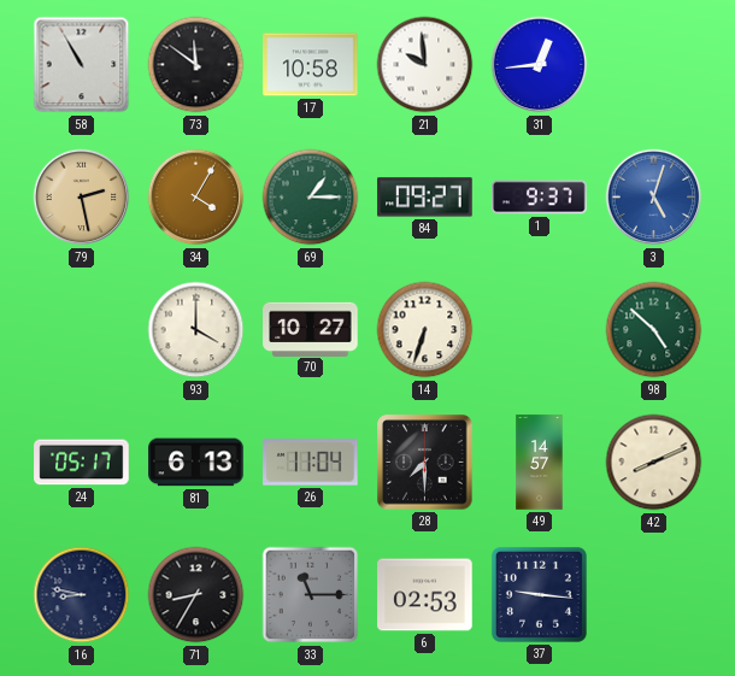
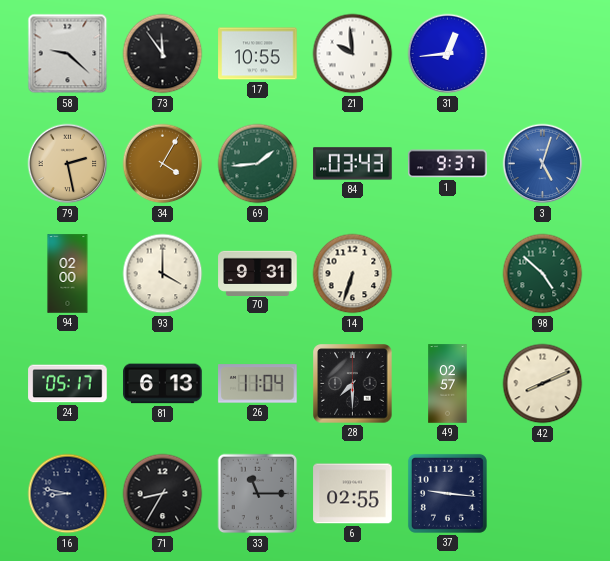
58: 10:55 -> 9:22 (68, 54)
73: 11:51 -> 11:54 (163, 54)
17: 10:58 -> 10:55 (258, 54)
69: 1:15 -> 1:44 (258, 164)
84: 09:27 -> 03:43 (353, 164)
94: none -> 02:00 (68, 274)
70: 10:27 -> 9:31 (258, 273)
49: 14:57 -> 02:57 (448, 384)
6: 02:53 -> 02:55 (353, 494)
